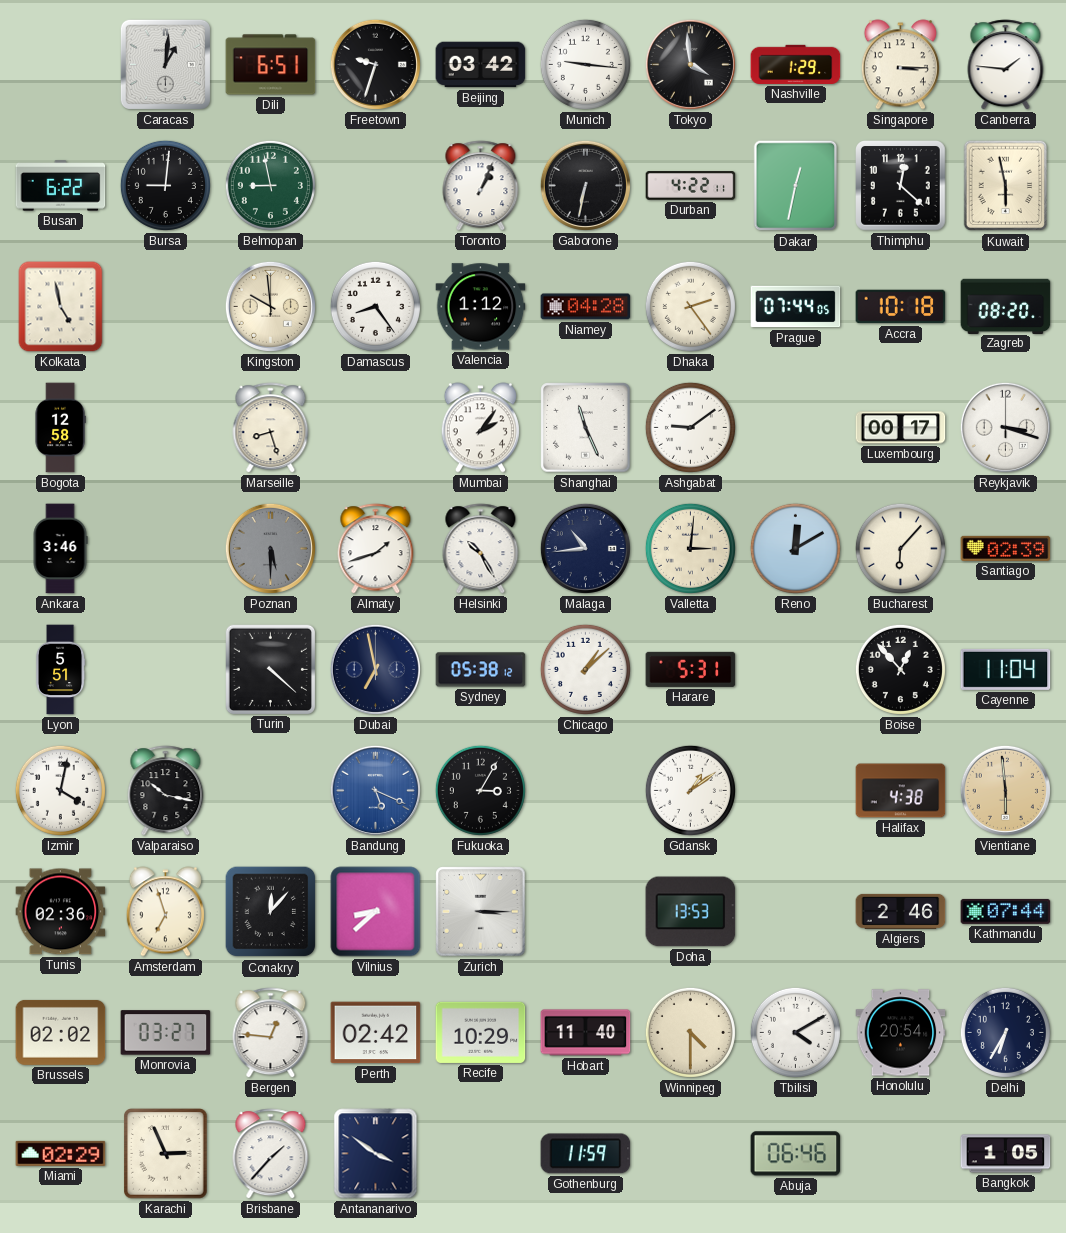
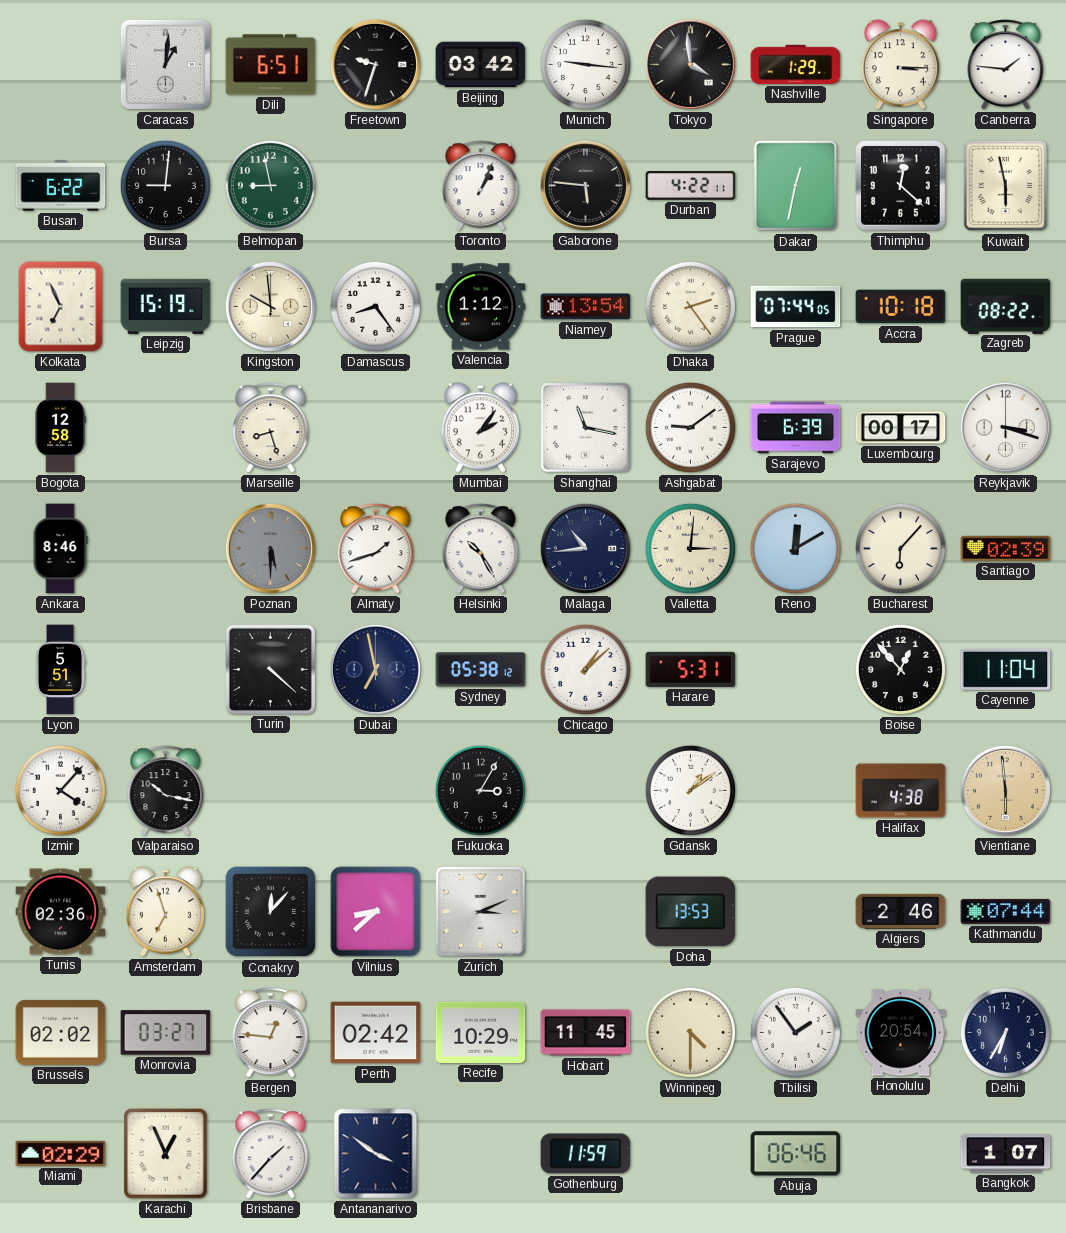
Gaborone: 6:32 -> 5:46 (585, 185)
Kolkata: 4:58 -> 6:56 (61, 307)
Leipzig: none -> 15:19 (166, 306)
Niamey: 04:28 -> 13:54 (586, 307)
Zagreb: 08:20 -> 08:22 (1006, 306)
Shanghai: 11:26 -> 11:17 (586, 428)
Sarajevo: none -> 6:39 (796, 428)
Ankara: 3:46 -> 8:46 (60, 549)
Izmir: 4:02 -> 4:07 (60, 790)
Bandung: 5:19 -> none (375, 790)
Zurich: 3:15 -> 3:11 (481, 912)
Hobart: 11:40 -> 11:45 (586, 1033)
Tbilisi: 4:10 -> 1:54 (795, 1032)
Karachi: 2:56 -> 12:56 (166, 1154)
Bangkok: 1:05 -> 1:07 (1006, 1154)
